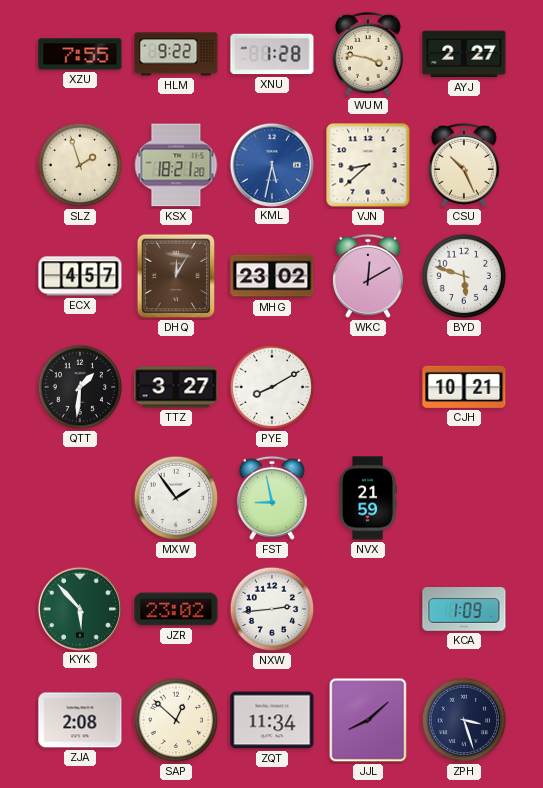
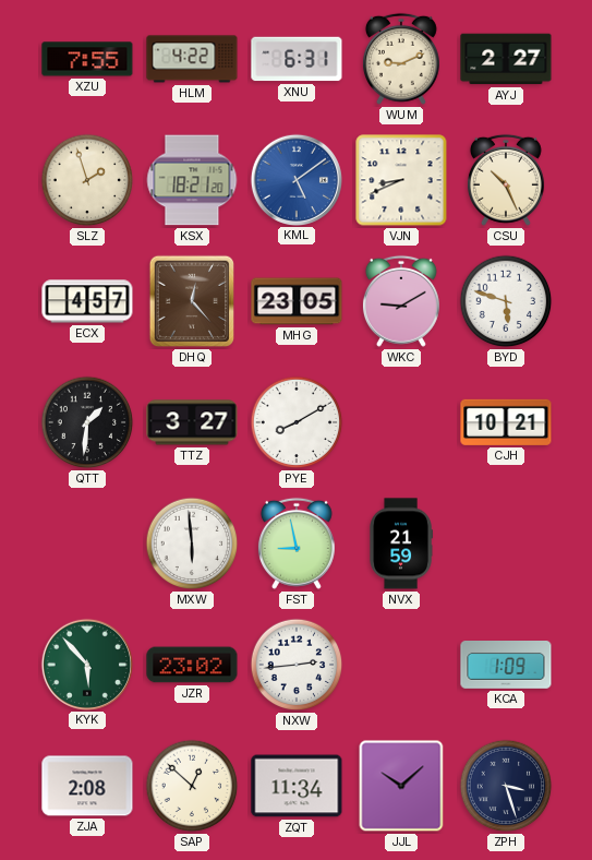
HLM: 9:22 -> 4:22 (192, 59)
XNU: 1:28 -> 6:31 (297, 59)
WUM: 3:47 -> 9:11 (401, 59)
KML: 5:32 -> 5:09 (295, 179)
VJN: 8:38 -> 8:41 (401, 180)
DHQ: 12:05 -> 12:23 (192, 301)
MHG: 23:02 -> 23:05 (297, 301)
WKC: 12:10 -> 9:10 (401, 301)
MXW: 1:54 -> 5:59 (192, 544)
JJL: 8:08 -> 10:08 (401, 786)
